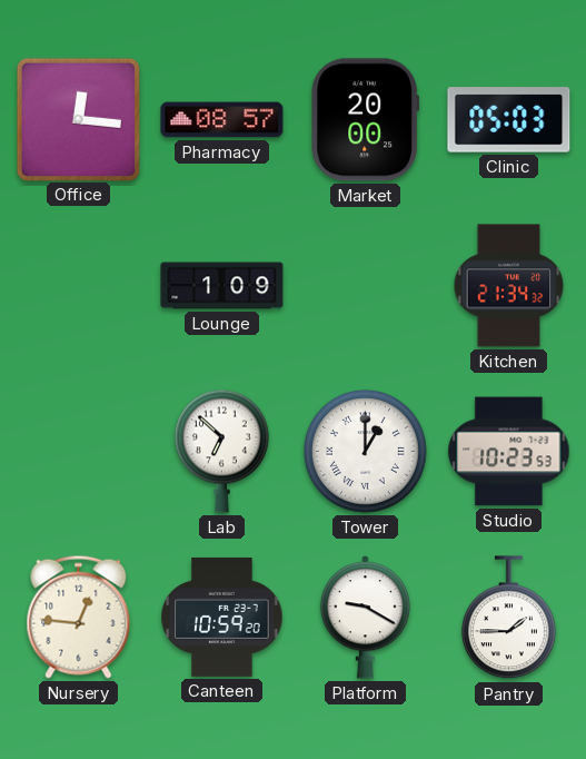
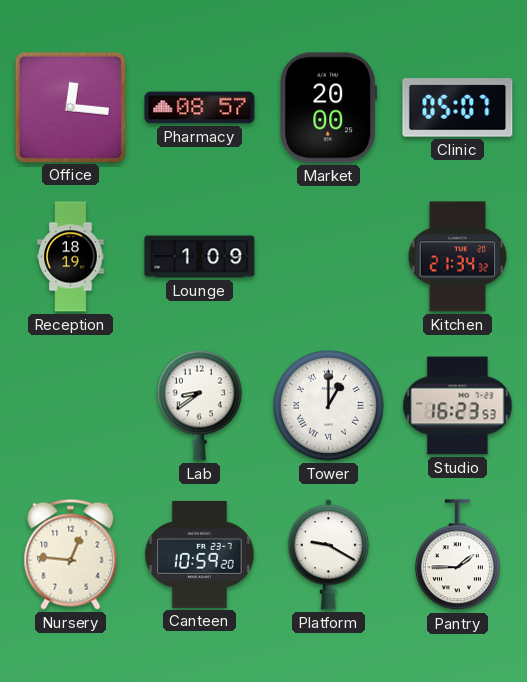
Clinic: 05:03 -> 05:07 (458, 108)
Reception: none -> 18:19 (71, 257)
Lab: 6:52 -> 8:39 (199, 405)
Studio: 10:23 -> 16:23 (458, 406)
